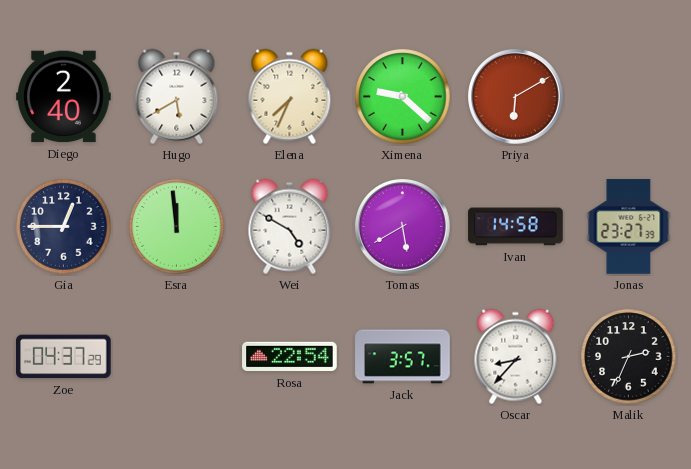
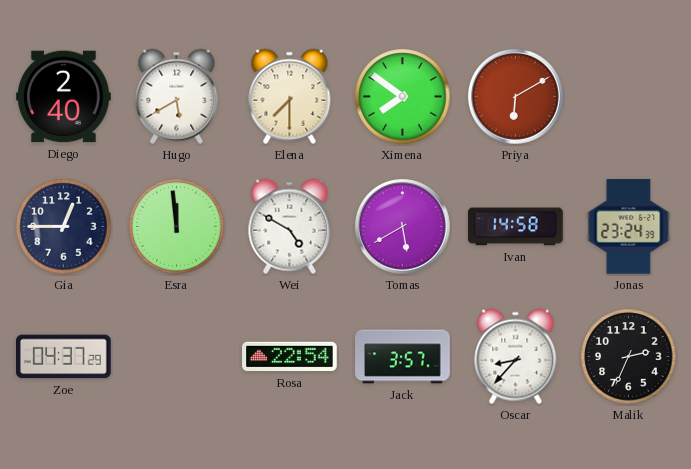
Elena: 7:34 -> 7:30 (290, 97)
Ximena: 9:22 -> 7:51 (403, 97)
Jonas: 23:27 -> 23:24 (629, 227)
